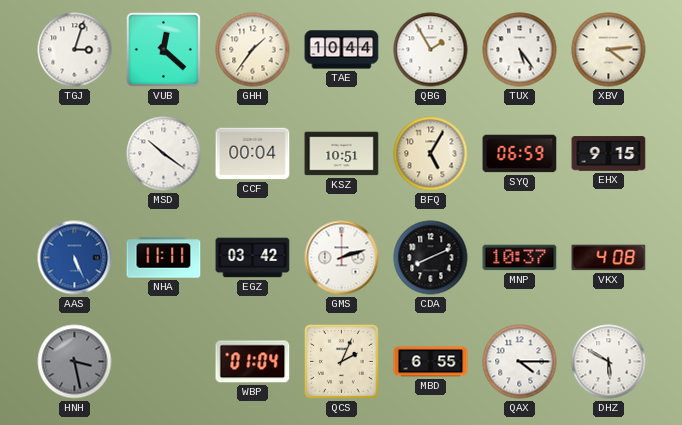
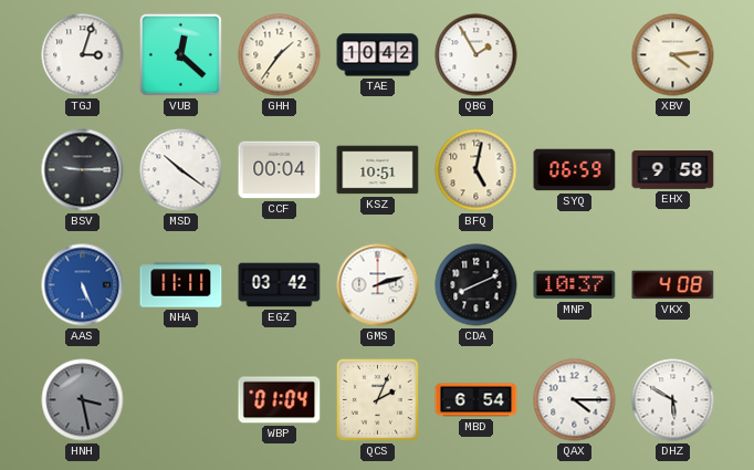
TAE: 10:44 -> 10:42 (378, 55)
TUX: 5:24 -> none (520, 50)
BSV: none -> 9:15 (83, 170)
BFQ: 5:05 -> 5:02 (477, 170)
EHX: 9:15 -> 9:58 (673, 170)
MBD: 6:55 -> 6:54 (477, 400)
